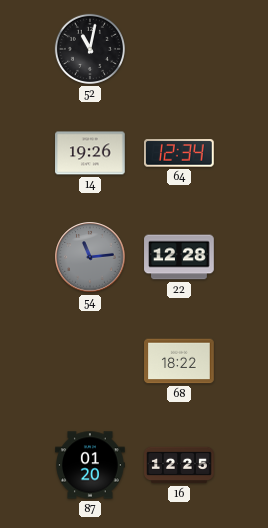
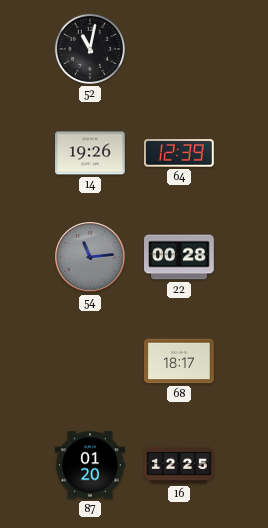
64: 12:34 -> 12:39 (180, 153)
22: 12:28 -> 00:28 (179, 257)
68: 18:22 -> 18:17 (179, 361)
